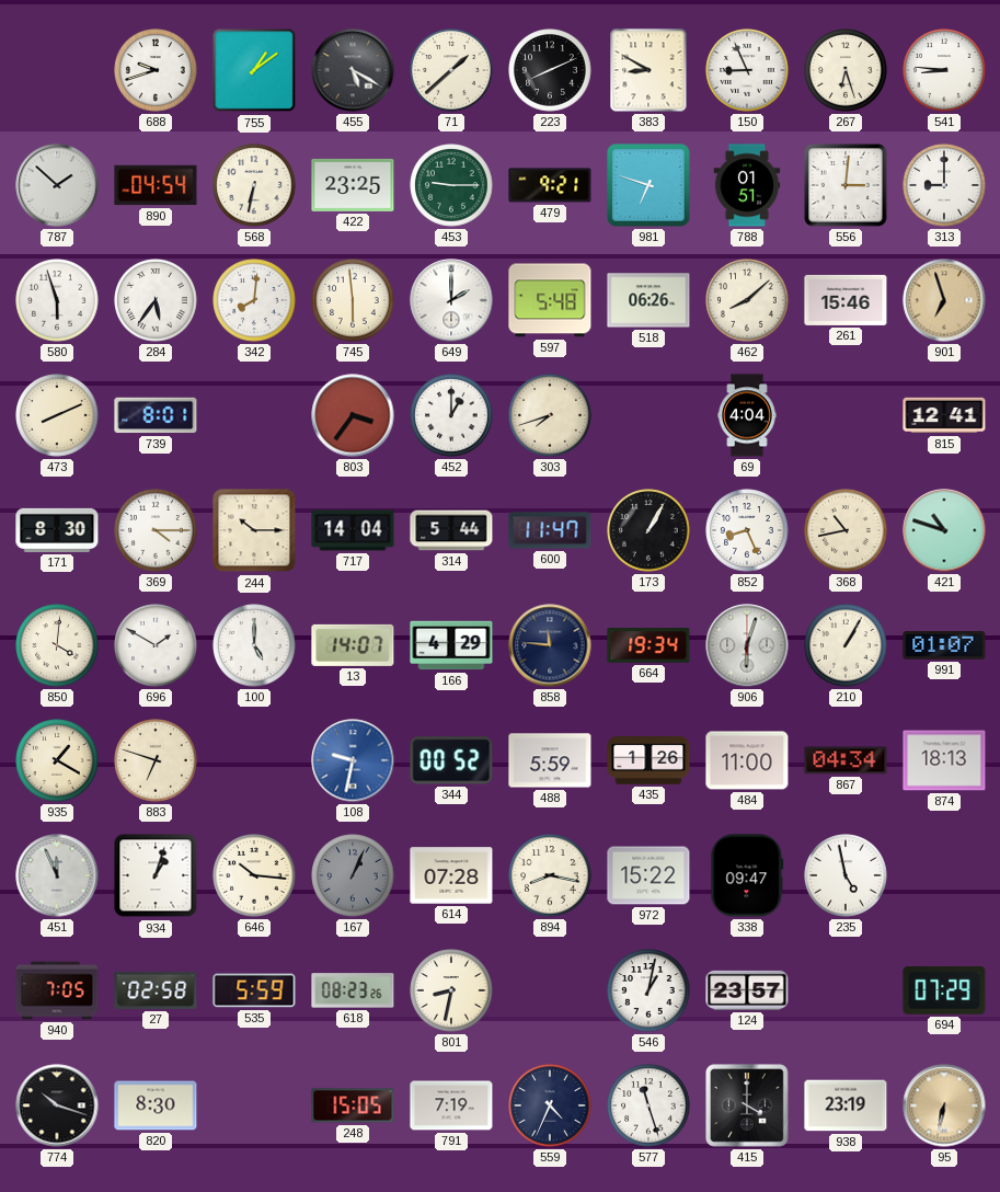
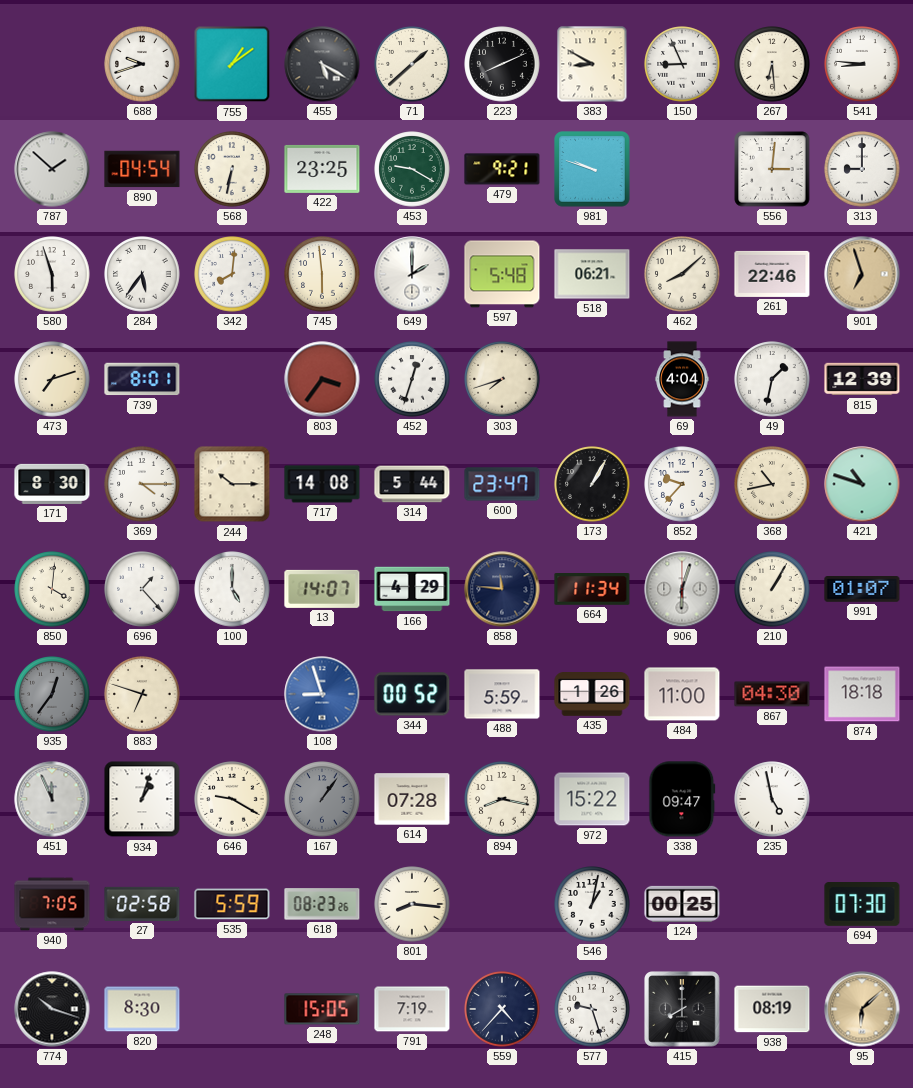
267: 6:27 -> 6:29 (772, 64)
453: 9:15 -> 9:20 (412, 169)
981: 6:48 -> 9:48 (592, 169)
788: 01:51 -> none (747, 185)
518: 06:26 -> 06:21 (592, 274)
261: 15:46 -> 22:46 (772, 274)
473: 8:11 -> 7:12 (52, 379)
452: 1:00 -> 12:33 (412, 379)
49: none -> 1:32 (772, 379)
815: 12:41 -> 12:39 (862, 379)
717: 14:04 -> 14:08 (322, 484)
600: 11:47 -> 23:47 (502, 484)
852: 8:26 -> 9:37 (682, 484)
696: 1:50 -> 1:23 (142, 589)
664: 19:34 -> 11:34 (592, 590)
935: 1:20 -> 12:36 (52, 694)
935 dial: cream -> grey (52, 694)
108: 9:32 -> 8:57 (322, 694)
867: 04:34 -> 04:30 (772, 694)
874: 18:13 -> 18:18 (862, 694)
646: 10:16 -> 9:20 (232, 799)
167: 1:04 -> 1:06 (322, 799)
801: 8:32 -> 8:16 (412, 904)
124: 23:57 -> 00:25 (682, 904)
694: 07:29 -> 07:30 (862, 905)
559: 4:34 -> 4:37 (502, 1009)
577: 11:27 -> 9:27 (592, 1009)
415: 4:00 -> 8:00 (682, 1009)
938: 23:19 -> 08:19 (772, 1009)
95: 6:32 -> 6:08 (862, 1009)
